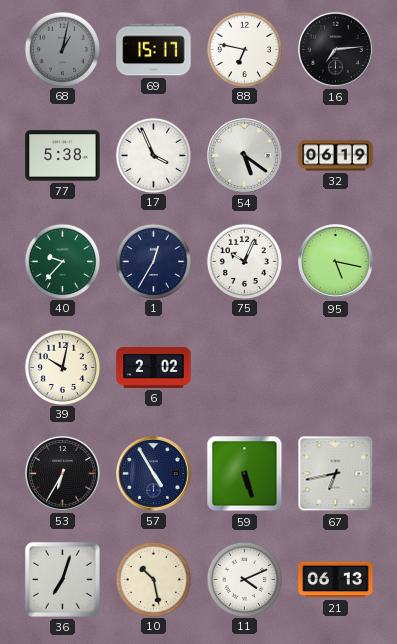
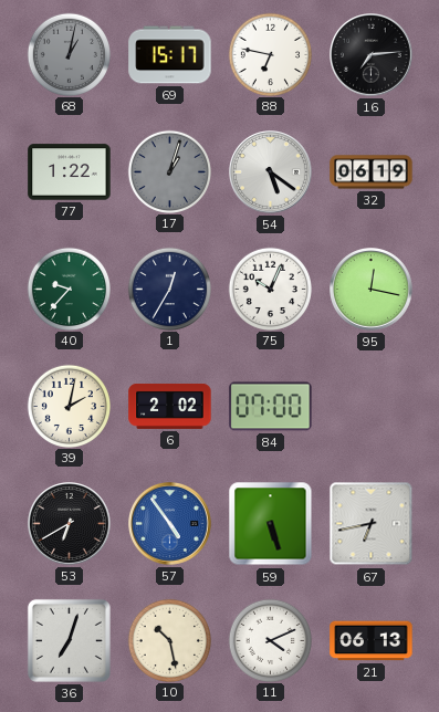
77: 5:38 -> 1:22 (70, 172)
17: 3:56 -> 1:03 (169, 171)
17 dial: white -> grey (169, 171)
95: 5:17 -> 12:17 (372, 290)
39: 10:02 -> 2:02 (69, 406)
84: none -> 07:00 (271, 407)
53: 6:35 -> 6:40 (70, 524)
57: 4:55 -> 4:54 (170, 524)
57 dial: navy -> blue (170, 524)
